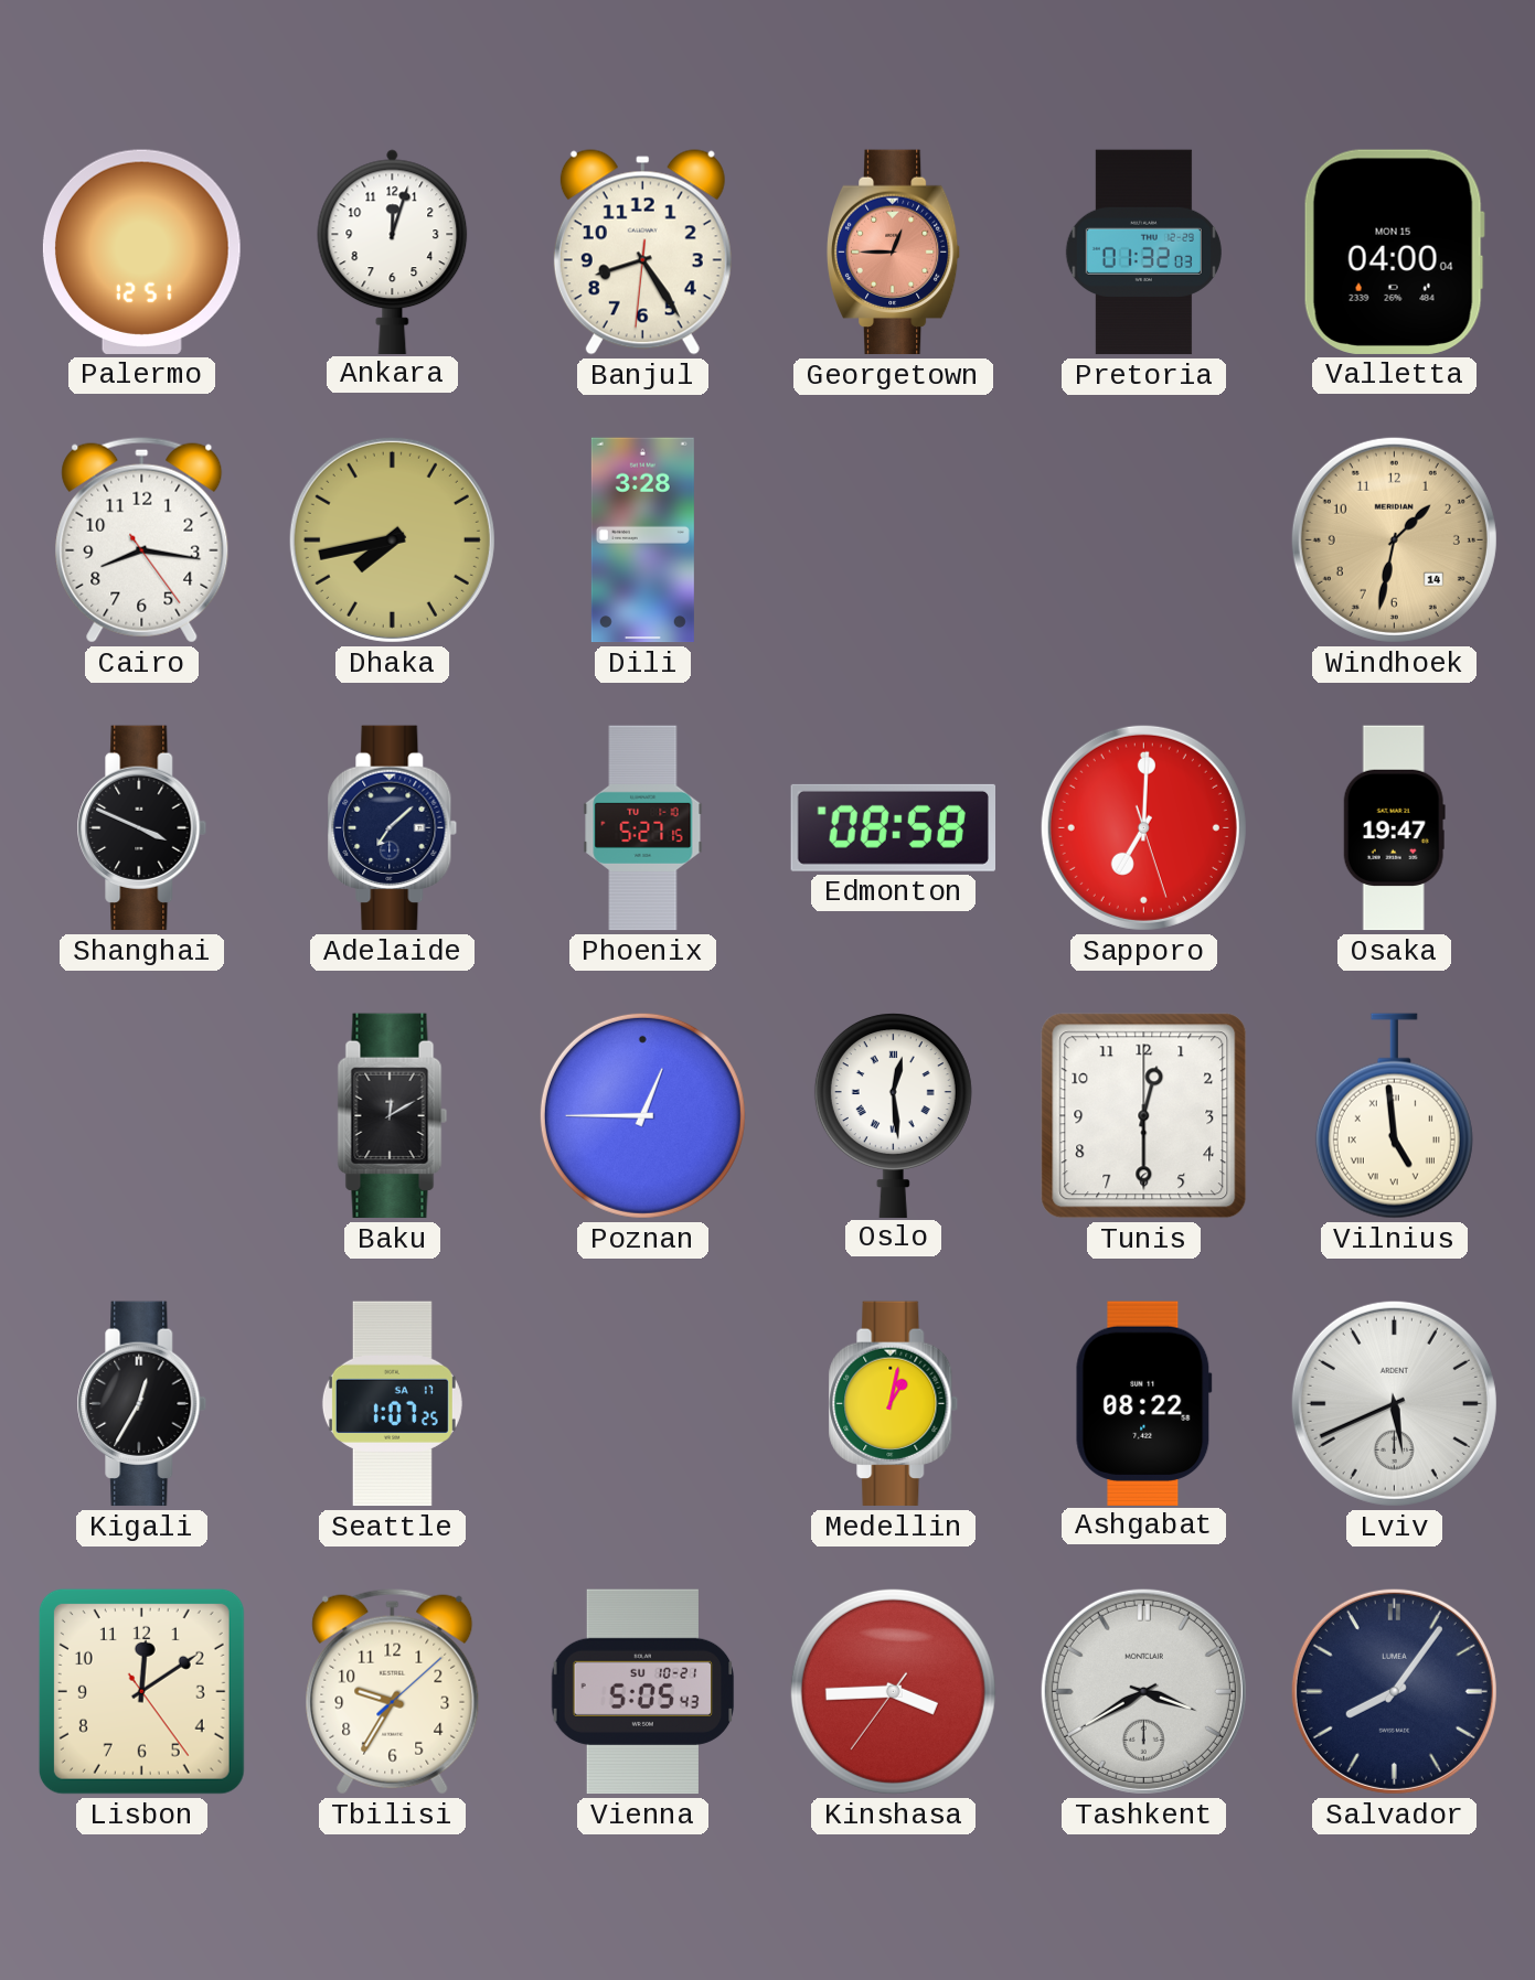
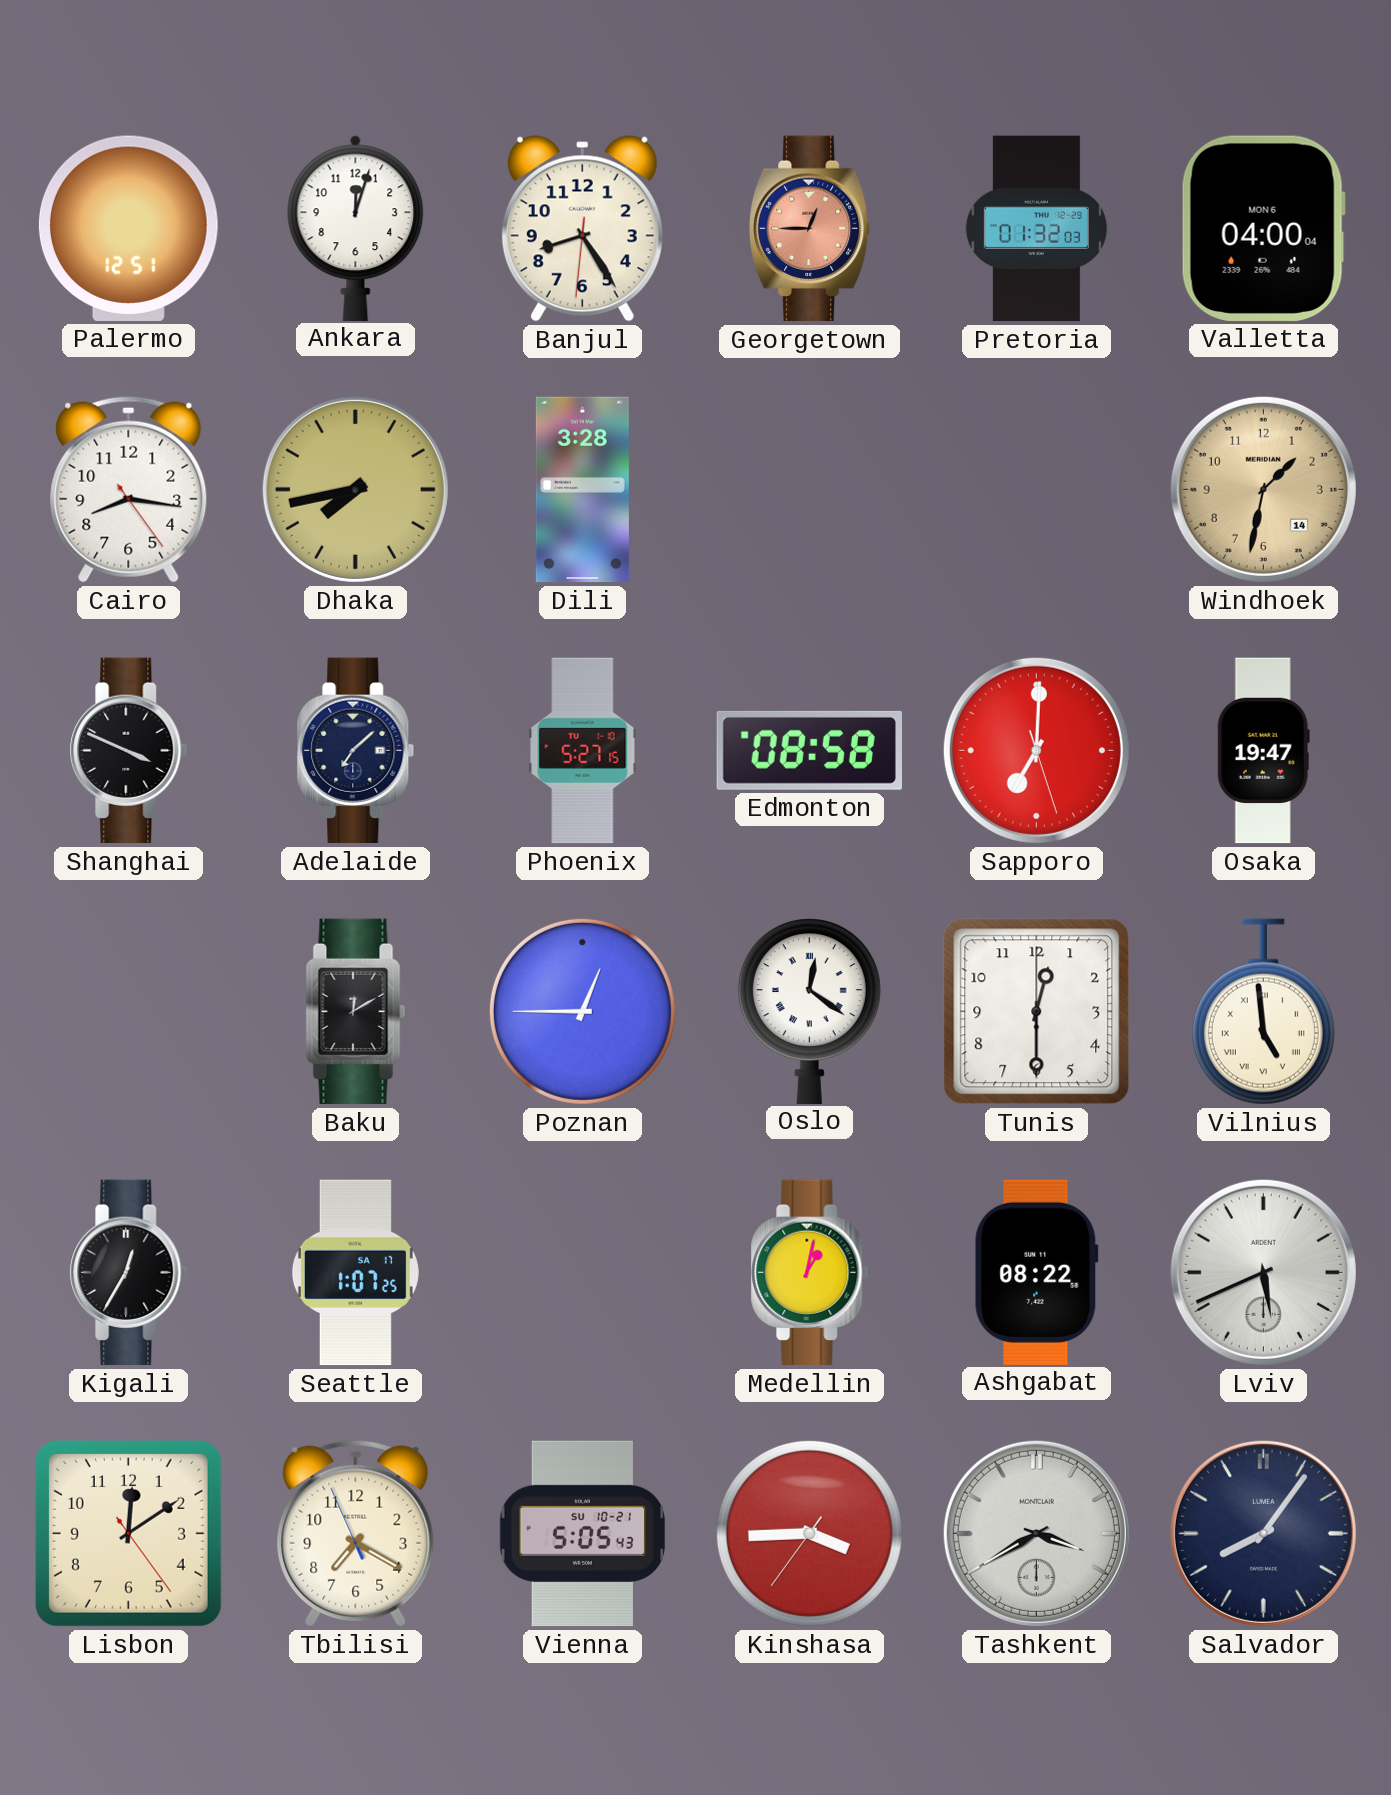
Valletta date: MON 15 -> MON 6 (1263, 228)
Oslo: 12:29 -> 12:21 (809, 1011)
Tbilisi: 9:35 -> 7:19 (356, 1533)
